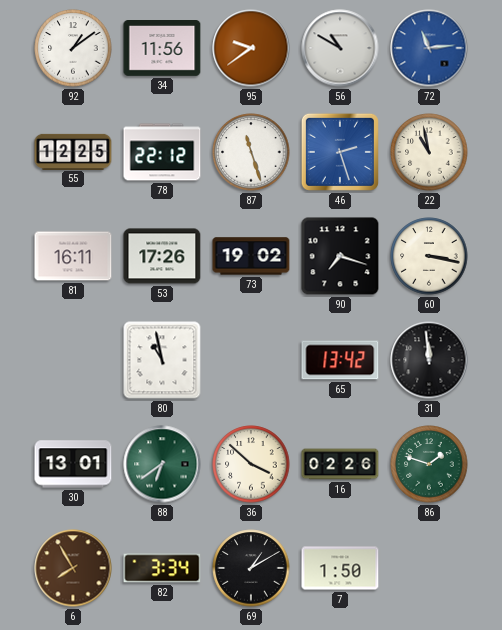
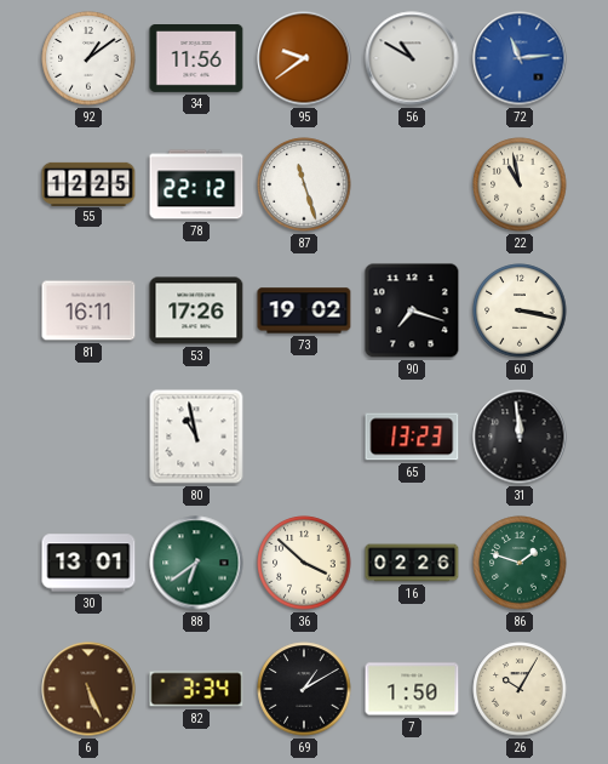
46: 2:27 -> none (340, 152)
65: 13:42 -> 13:23 (412, 437)
6: 7:55 -> 5:26 (88, 689)
26: none -> 10:05 (520, 689)
